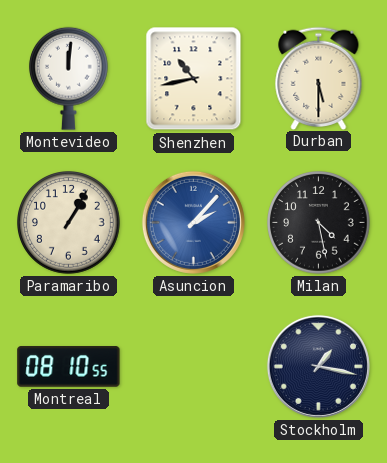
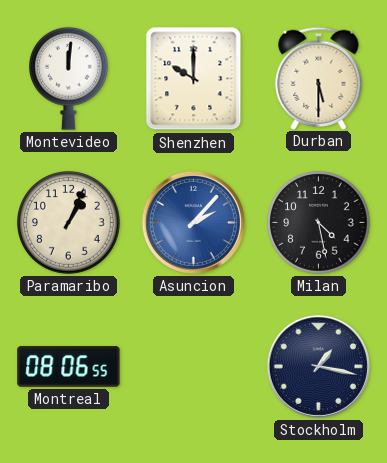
Shenzhen: 10:43 -> 10:00 (194, 79)
Paramaribo: 1:05 -> 1:04 (69, 223)
Montreal: 08:10 -> 08:06 (69, 367)
